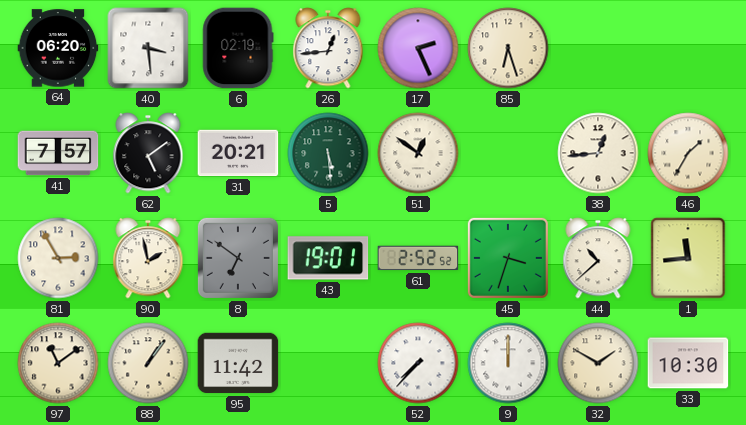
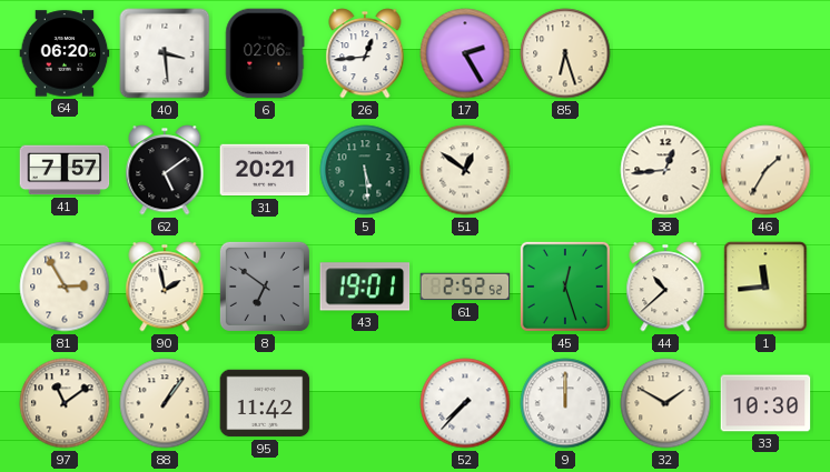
6: 02:19 -> 02:06 (265, 53)
17: 2:26 -> 2:25 (465, 53)
45: 3:33 -> 12:27 (565, 287)
